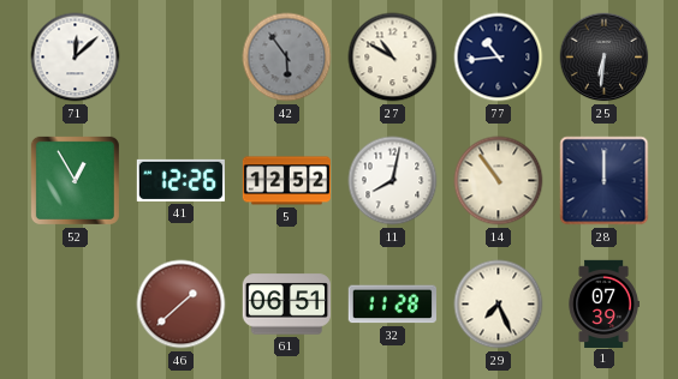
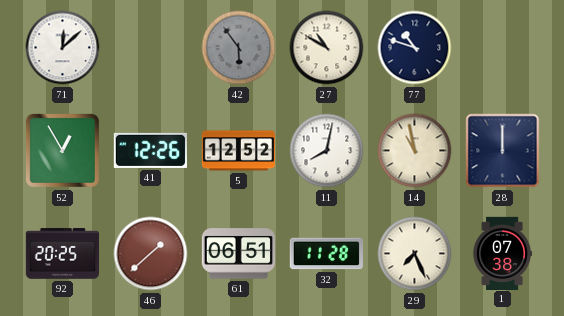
77: 10:44 -> 10:48 (415, 48)
25: 6:31 -> none (605, 58)
14: 10:54 -> 10:58 (415, 151)
92: none -> 20:25 (62, 254)
1: 07:39 -> 07:38 (502, 253)
